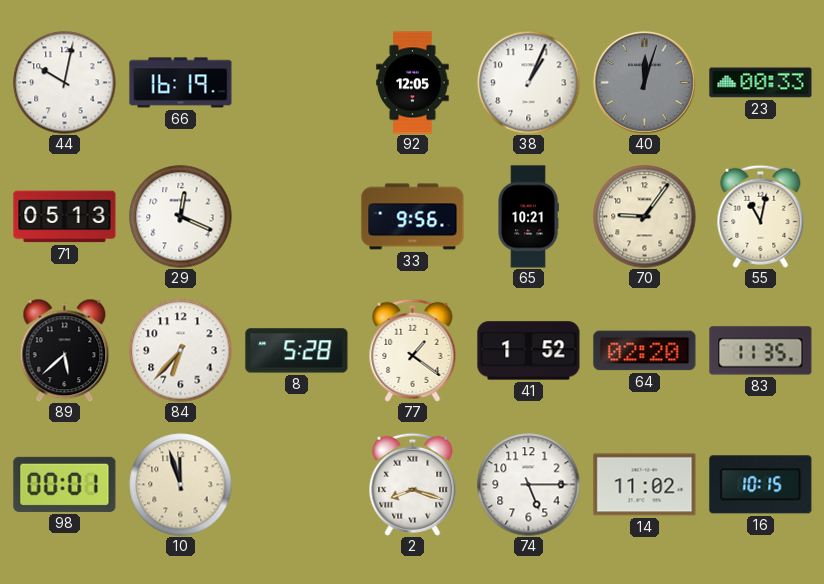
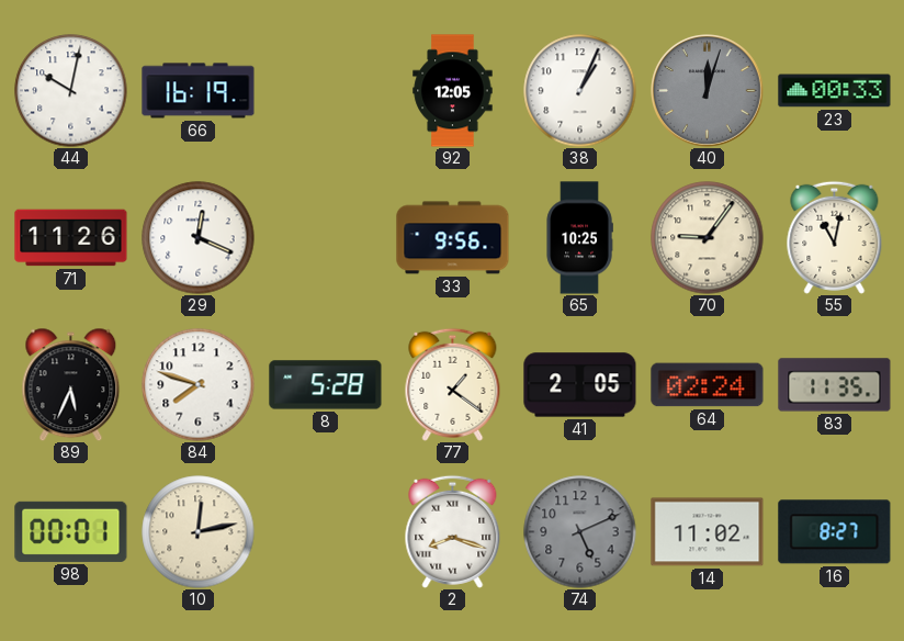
71: 05:13 -> 11:26 (71, 238)
65: 10:21 -> 10:25 (579, 238)
89: 5:38 -> 5:34 (71, 384)
84: 6:37 -> 7:48 (199, 385)
41: 1:52 -> 2:05 (580, 385)
64: 02:20 -> 02:24 (708, 385)
10: 11:57 -> 12:13 (199, 532)
74: 5:15 -> 5:11 (580, 532)
74 dial: white -> grey (580, 532)
16: 10:15 -> 8:27 (835, 532)
